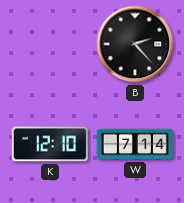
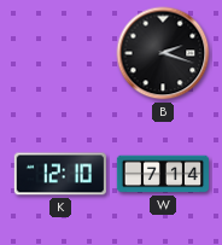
B: 2:23 -> 2:18 (163, 53)
